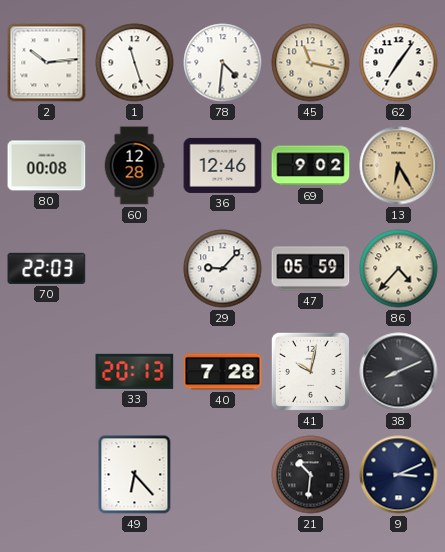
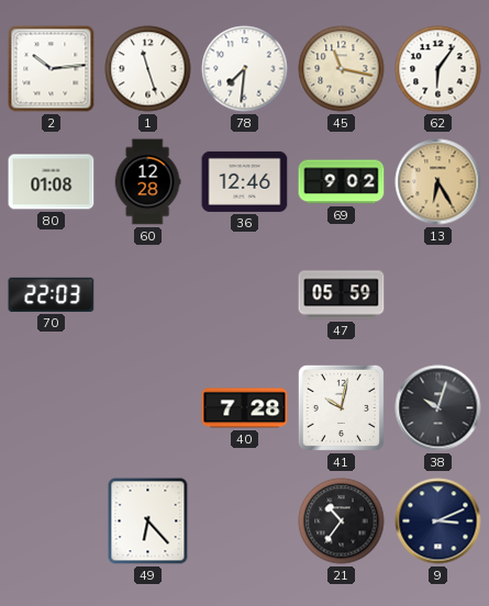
78: 4:31 -> 7:31 (245, 69)
62: 7:06 -> 6:06 (438, 69)
80: 00:08 -> 01:08 (52, 182)
29: 9:07 -> none (223, 269)
86: 4:37 -> none (399, 269)
33: 20:13 -> none (135, 371)
38: 8:11 -> 10:03 (438, 408)
21: 10:31 -> 10:36 (342, 521)
